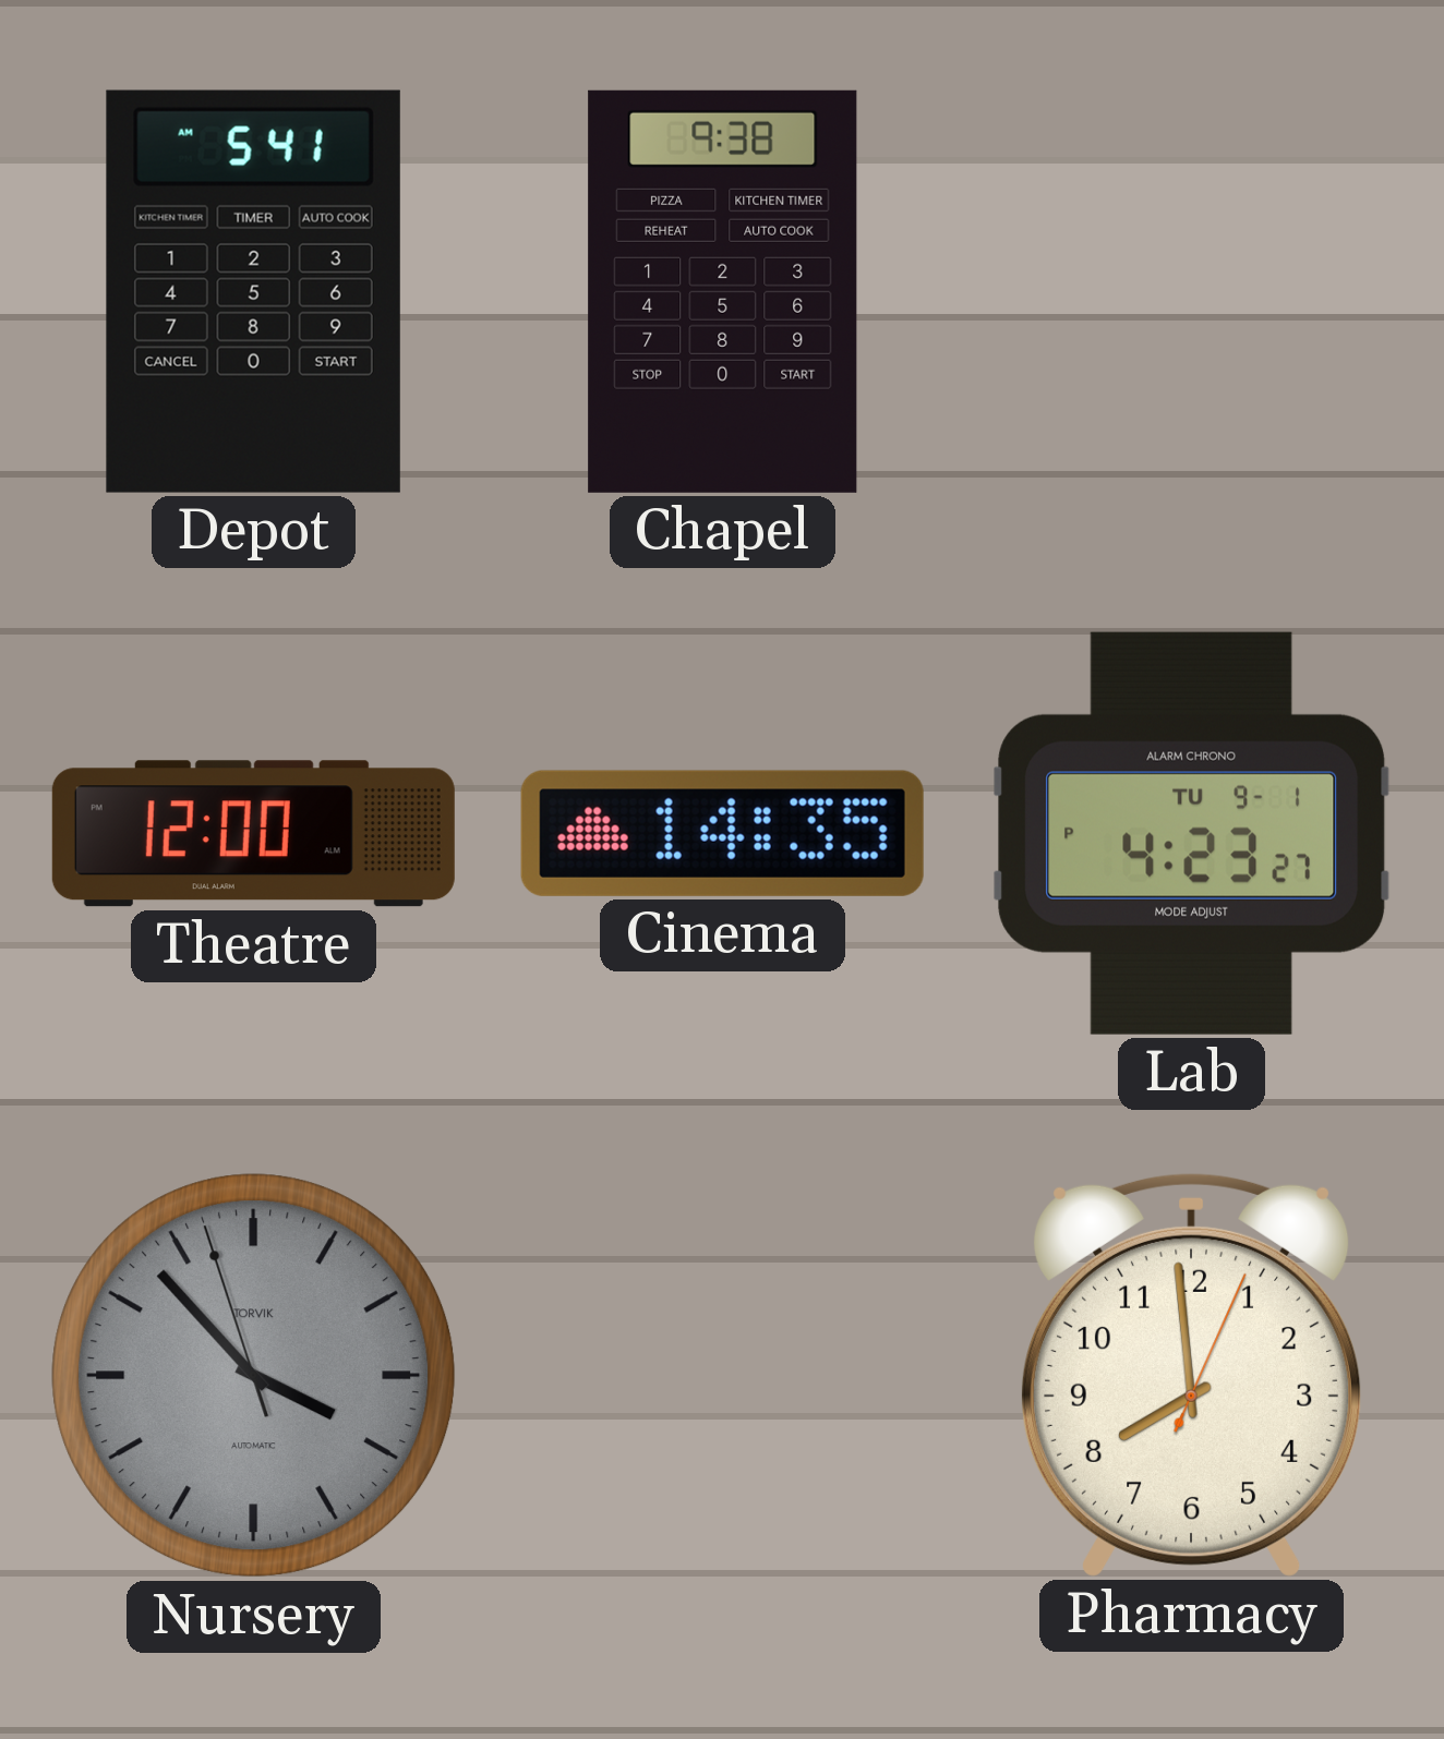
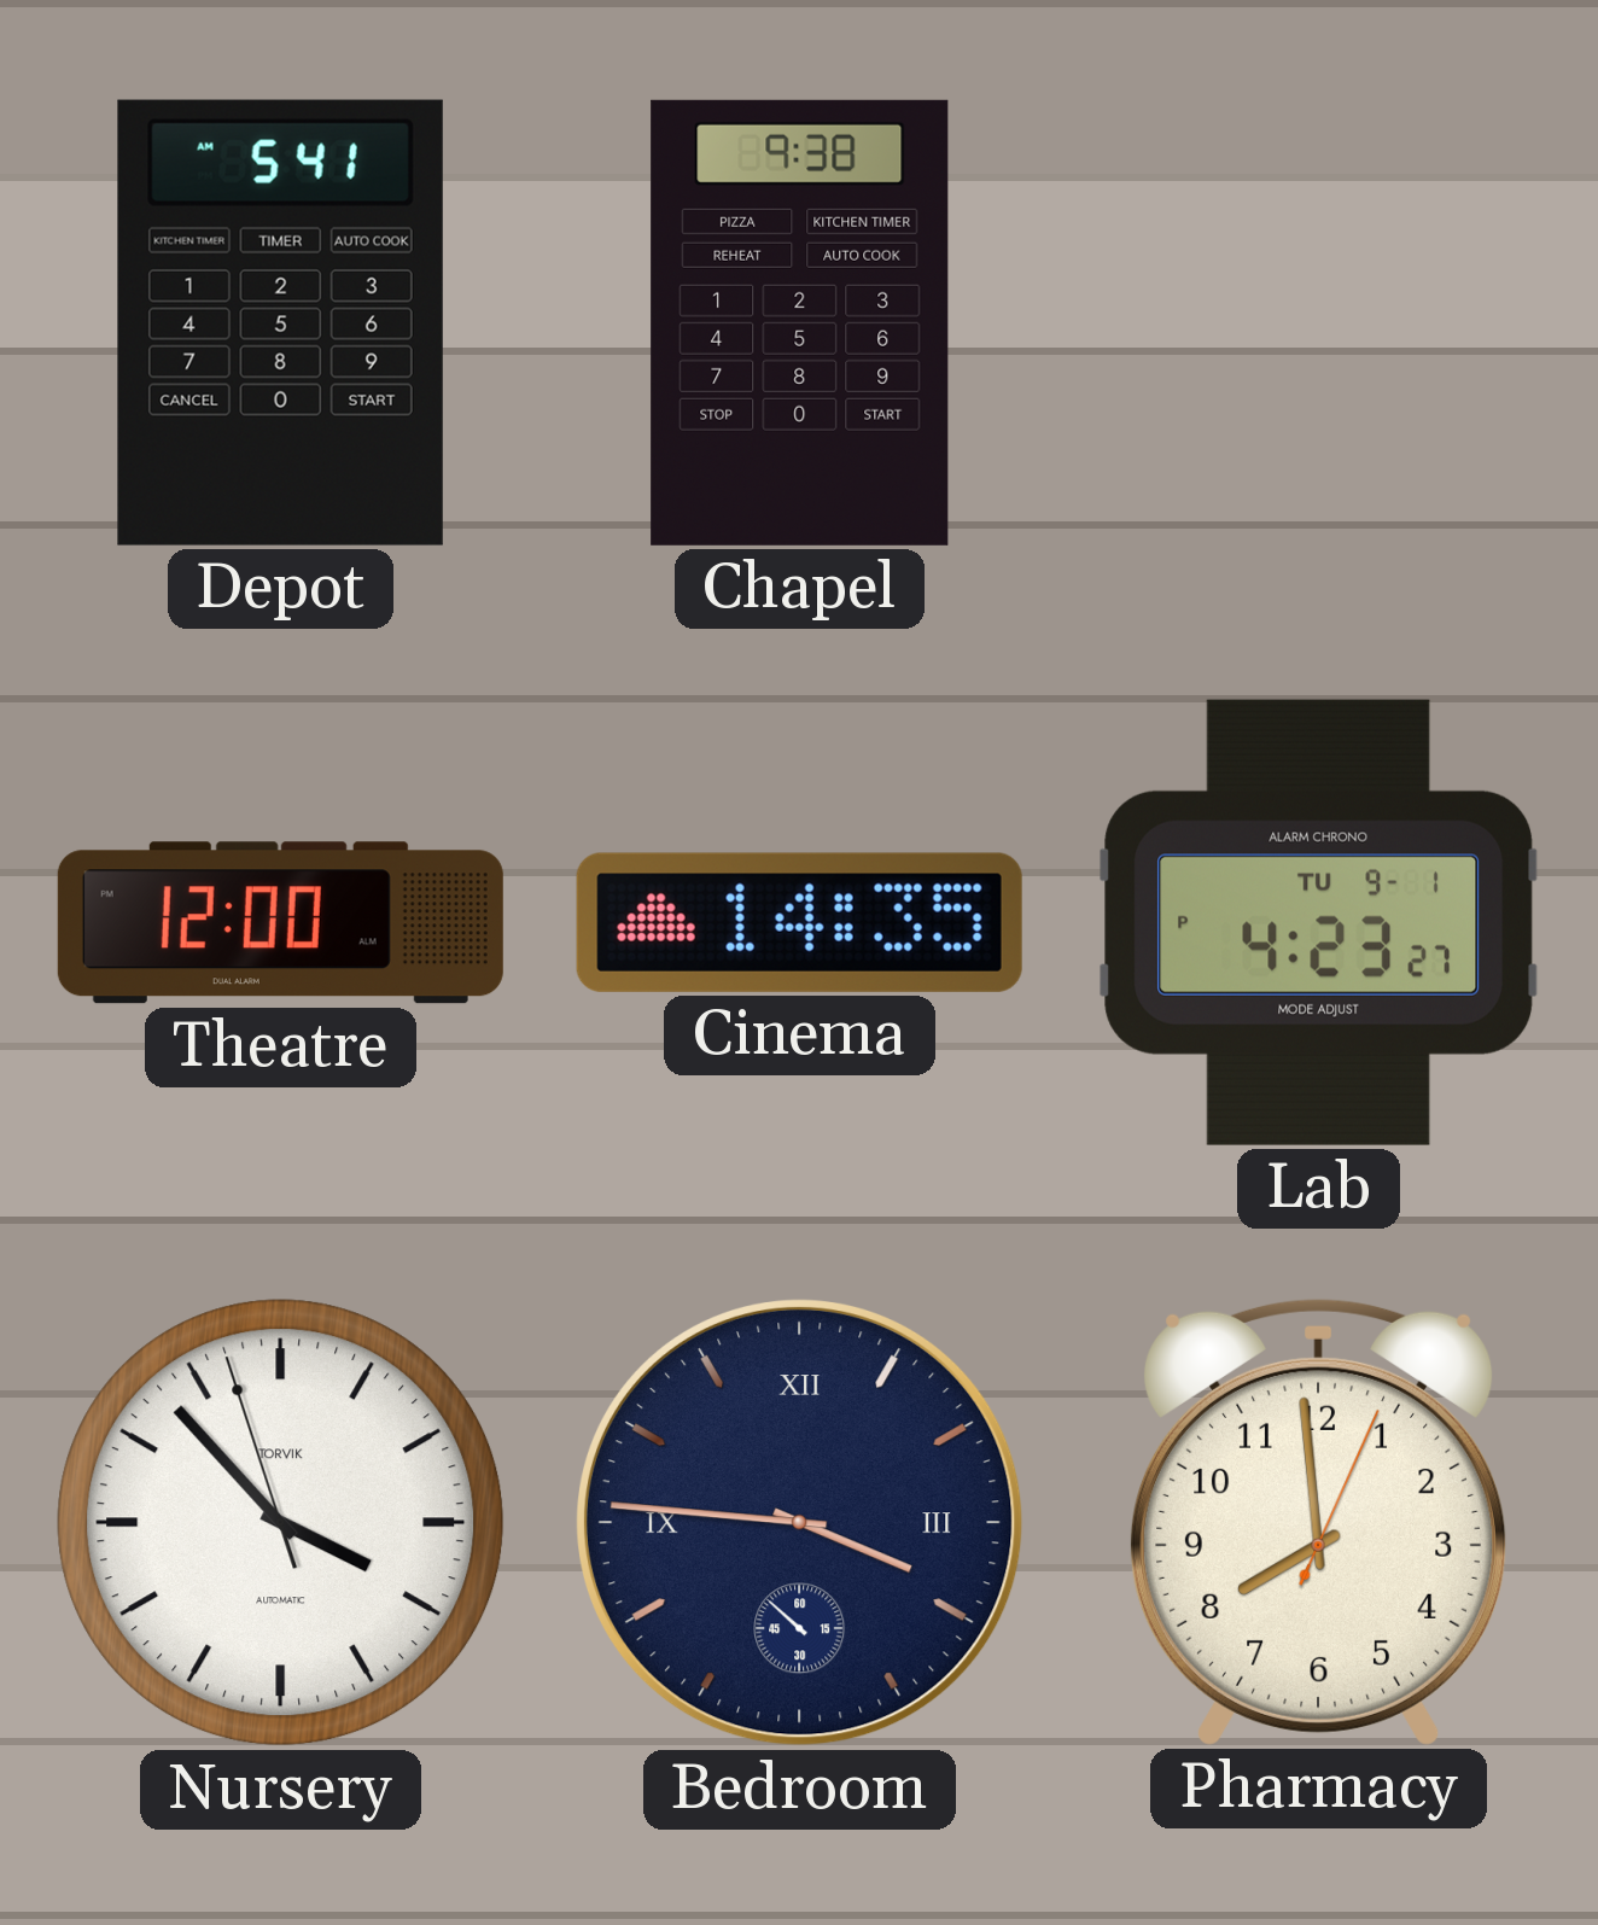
Nursery dial: grey -> white (281, 1523)
Bedroom: none -> 3:45 (800, 1523)
